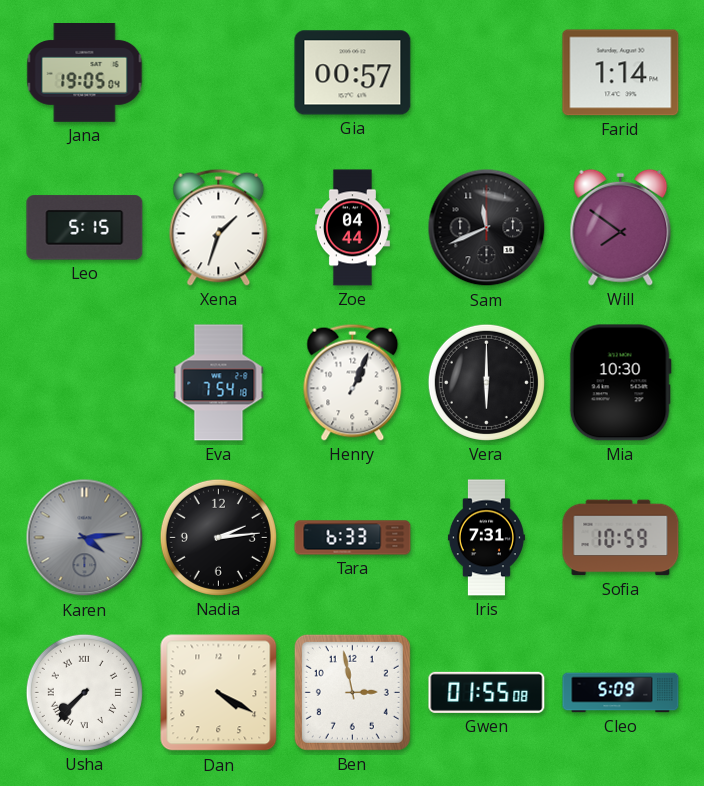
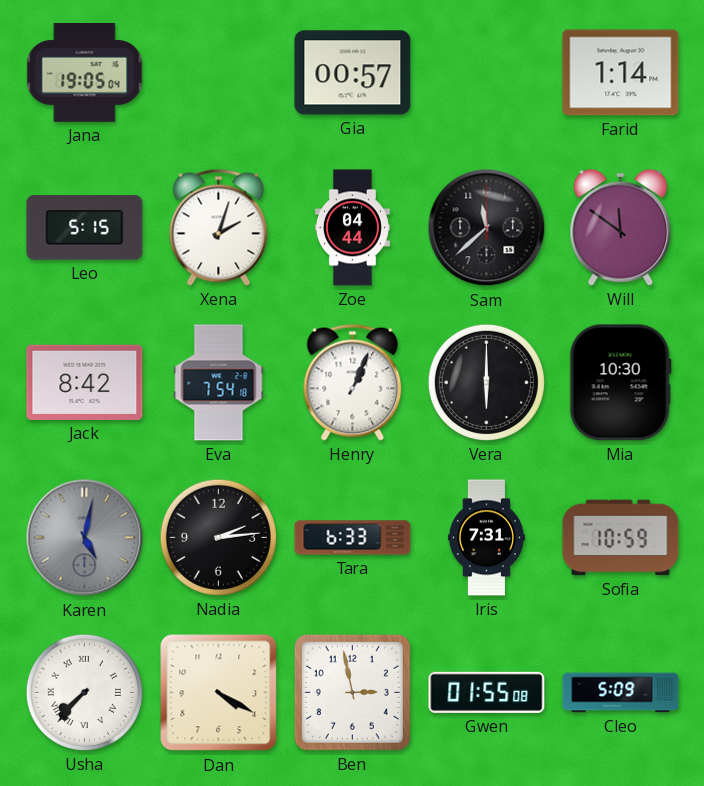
Xena: 1:33 -> 2:03 (219, 227)
Sam: 11:41 -> 11:38 (487, 228)
Will: 7:51 -> 11:51 (621, 227)
Jack: none -> 8:42 (85, 382)
Karen: 4:14 -> 5:02 (85, 538)
